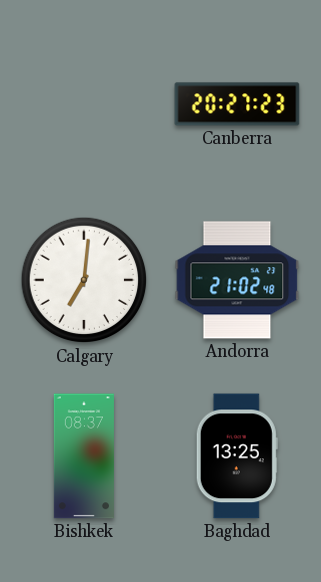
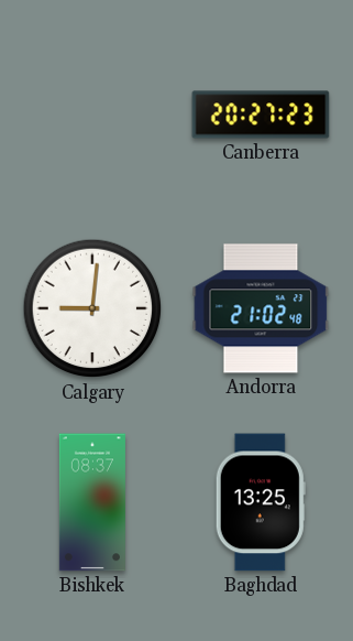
Calgary: 7:01 -> 9:01 (92, 308)
